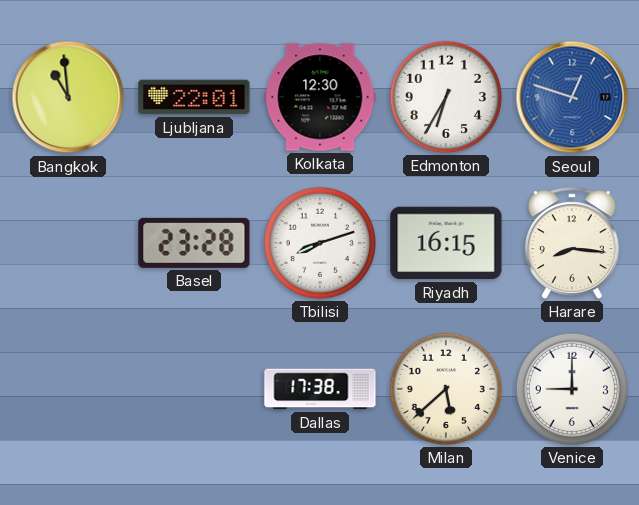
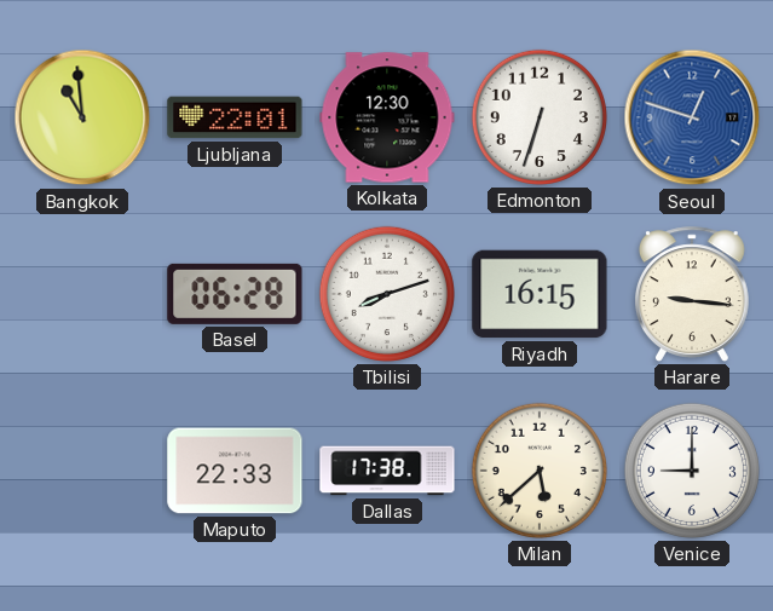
Edmonton: 6:35 -> 6:33 (540, 117)
Basel: 23:28 -> 06:28 (235, 294)
Harare: 8:16 -> 9:16 (692, 294)
Maputo: none -> 22:33 (235, 471)
